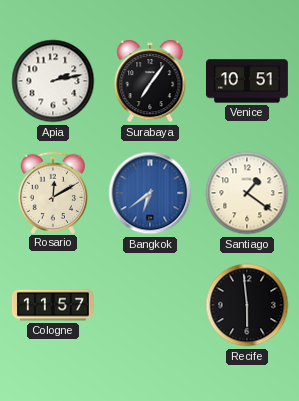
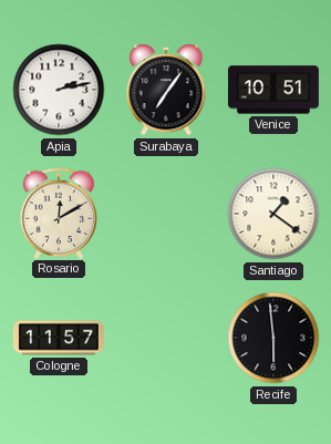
Bangkok: 6:39 -> none (150, 193)
